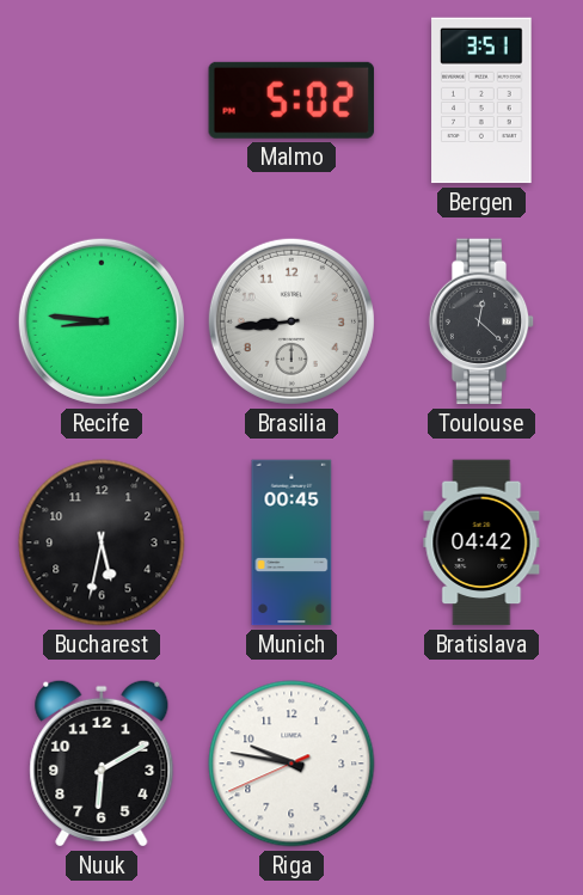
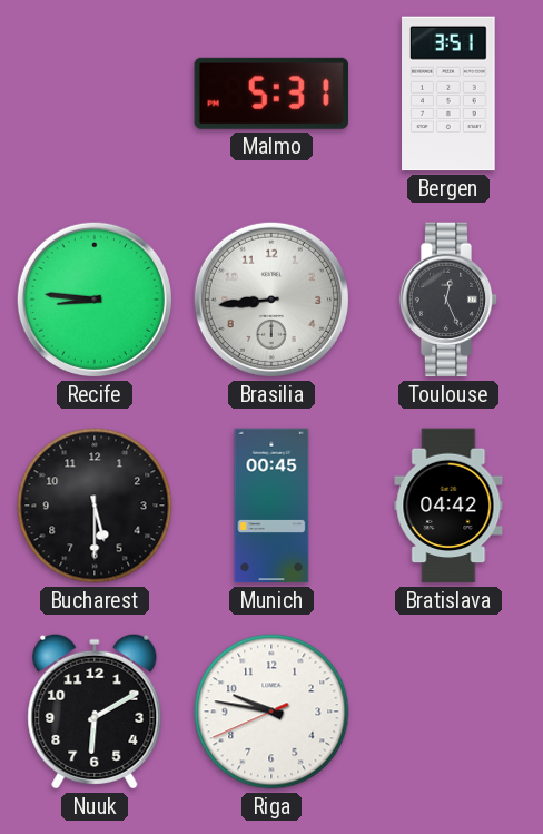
Malmo: 5:02 -> 5:31 (271, 94)
Toulouse: 12:22 -> 12:26 (448, 300)
Bucharest: 5:32 -> 5:30 (95, 506)
